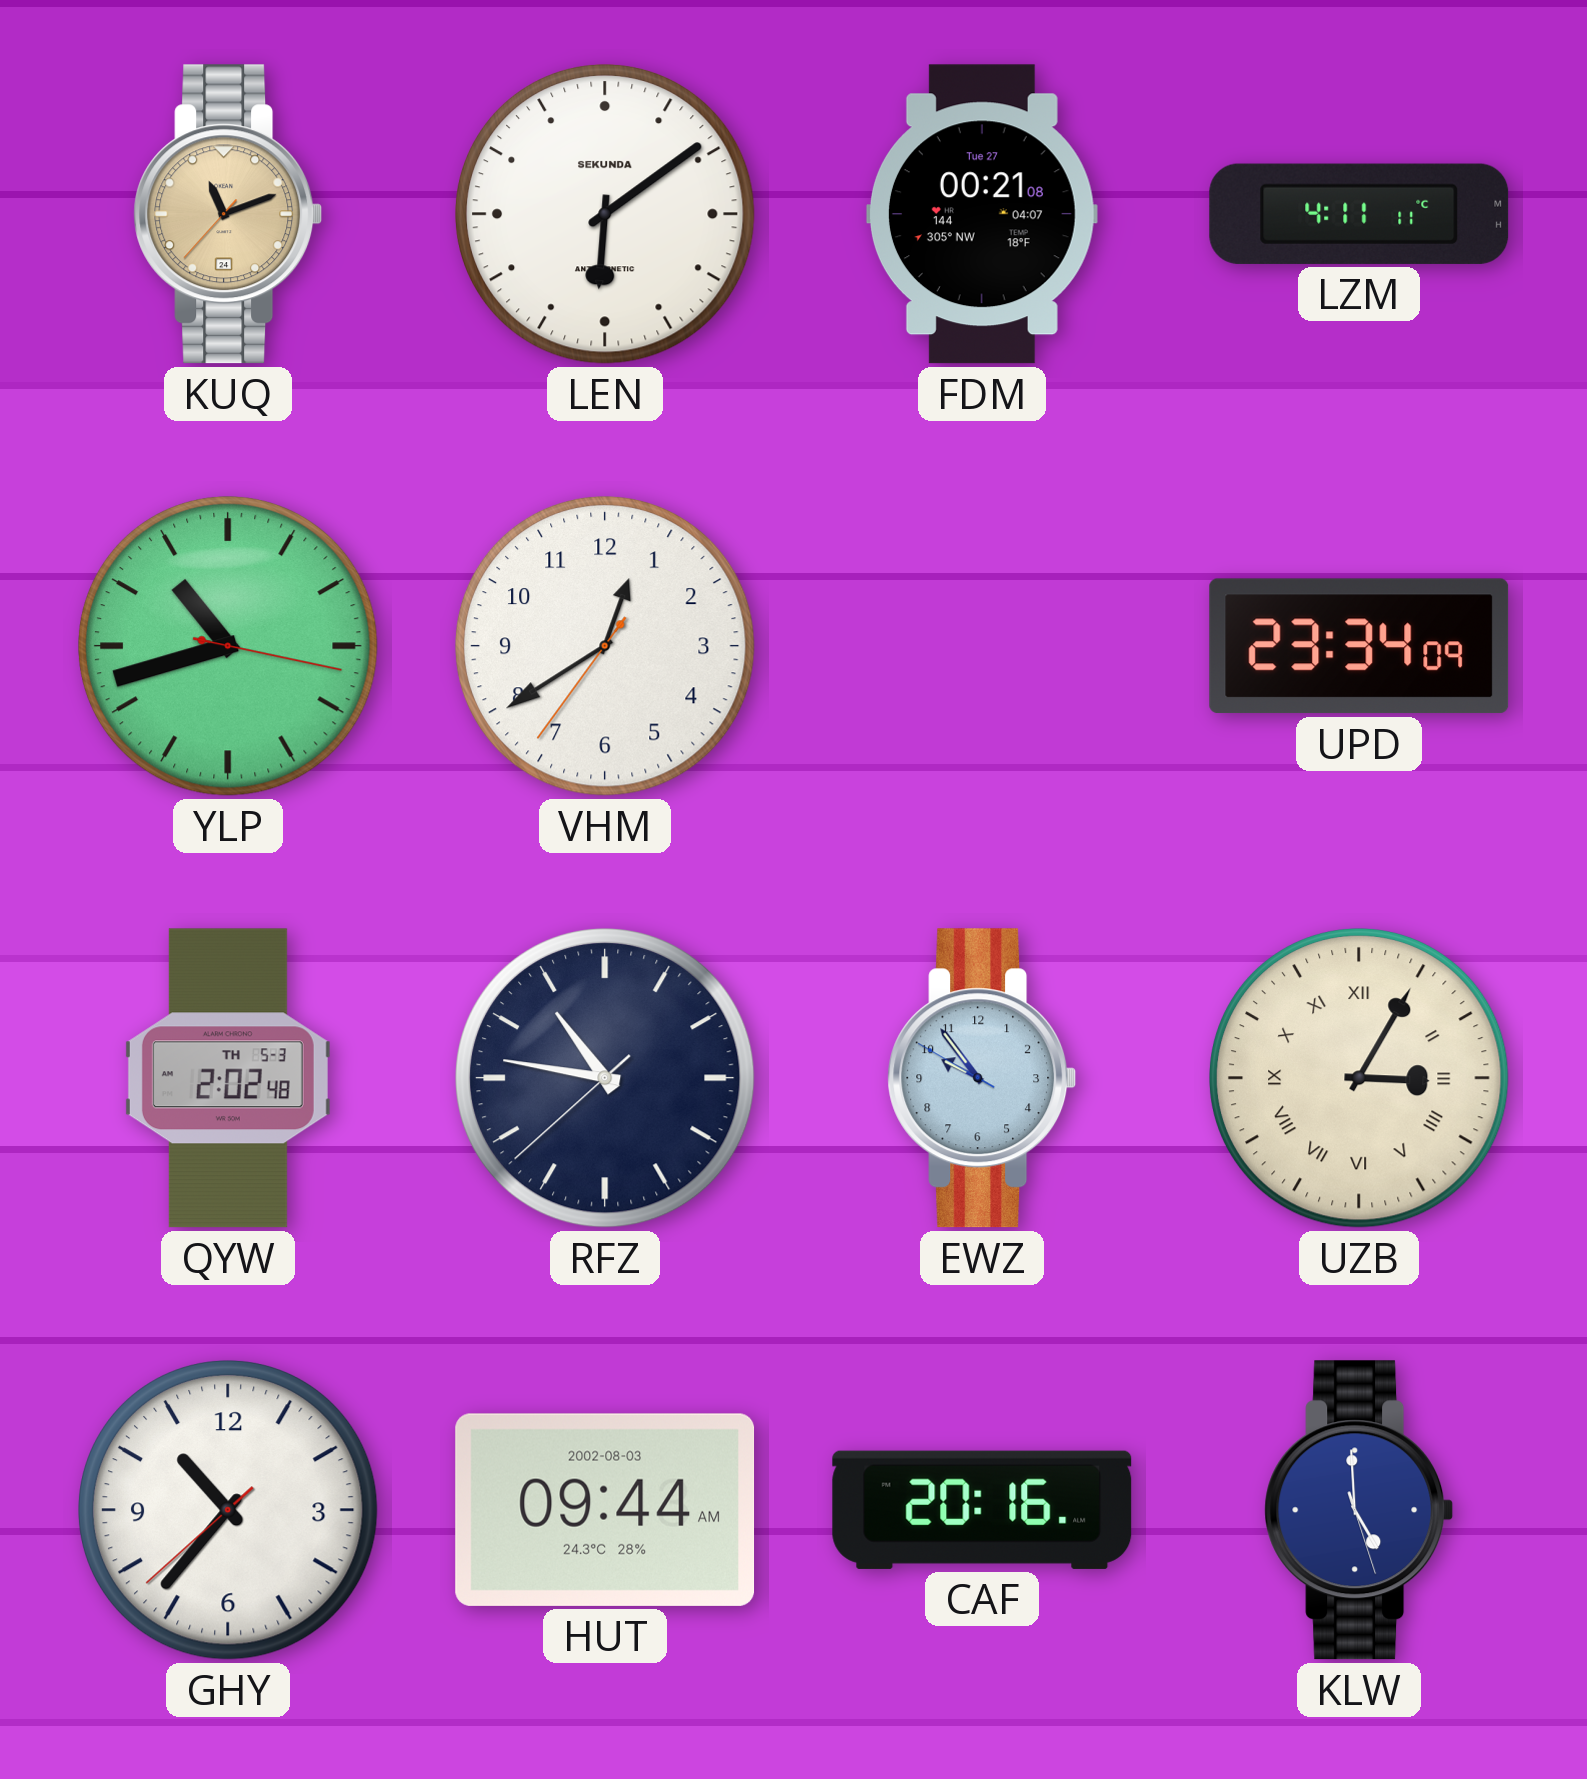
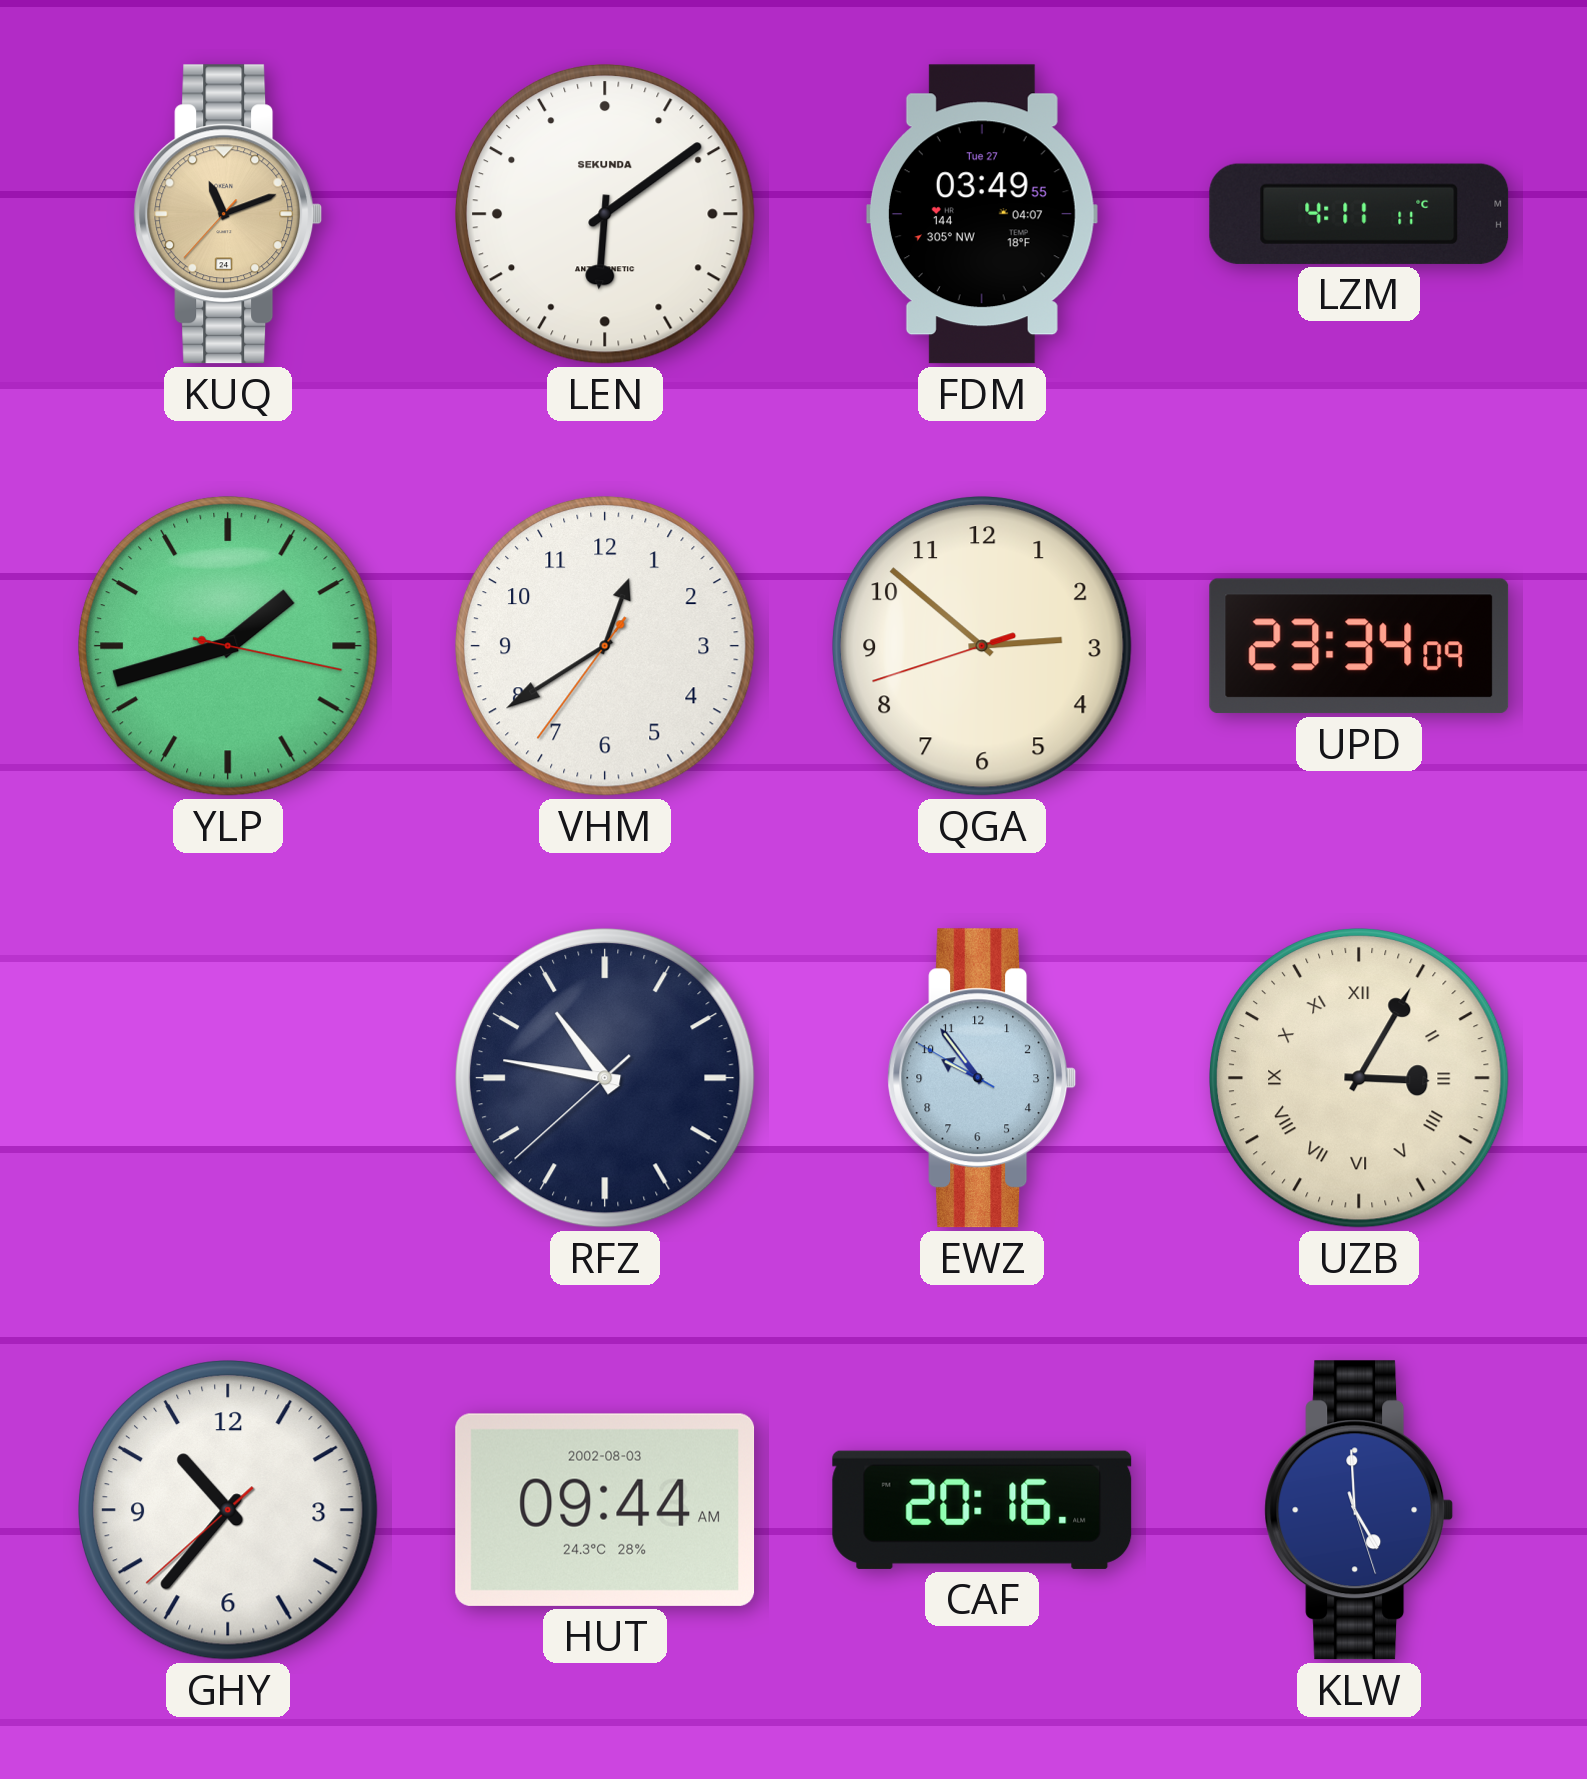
FDM: 00:21 -> 03:49 (982, 214)
YLP: 10:42 -> 1:42 (229, 647)
QGA: none -> 2:51 (983, 647)
QYW: 2:02 -> none (228, 1078)
